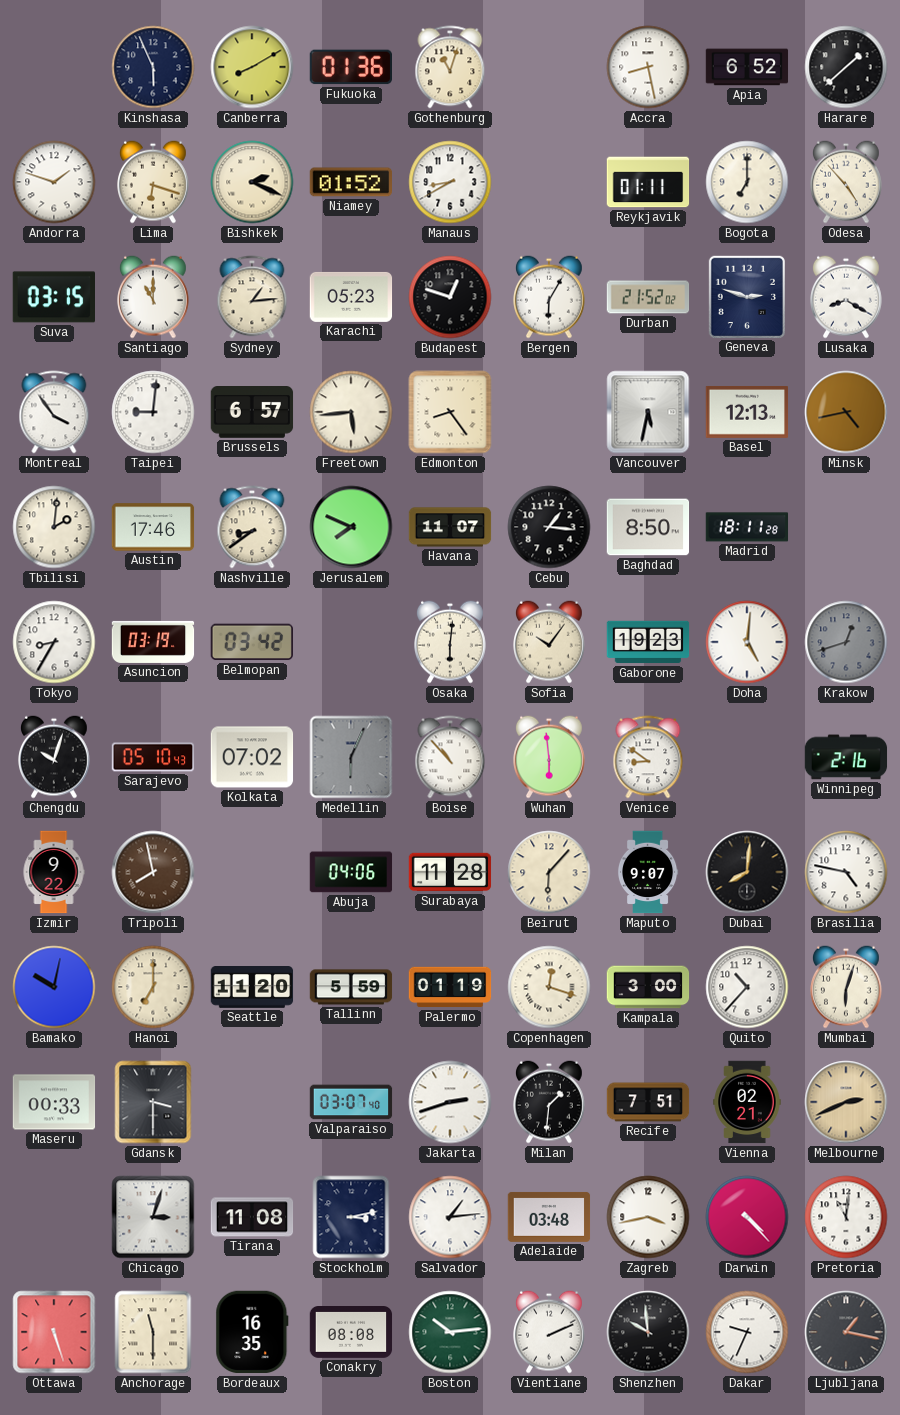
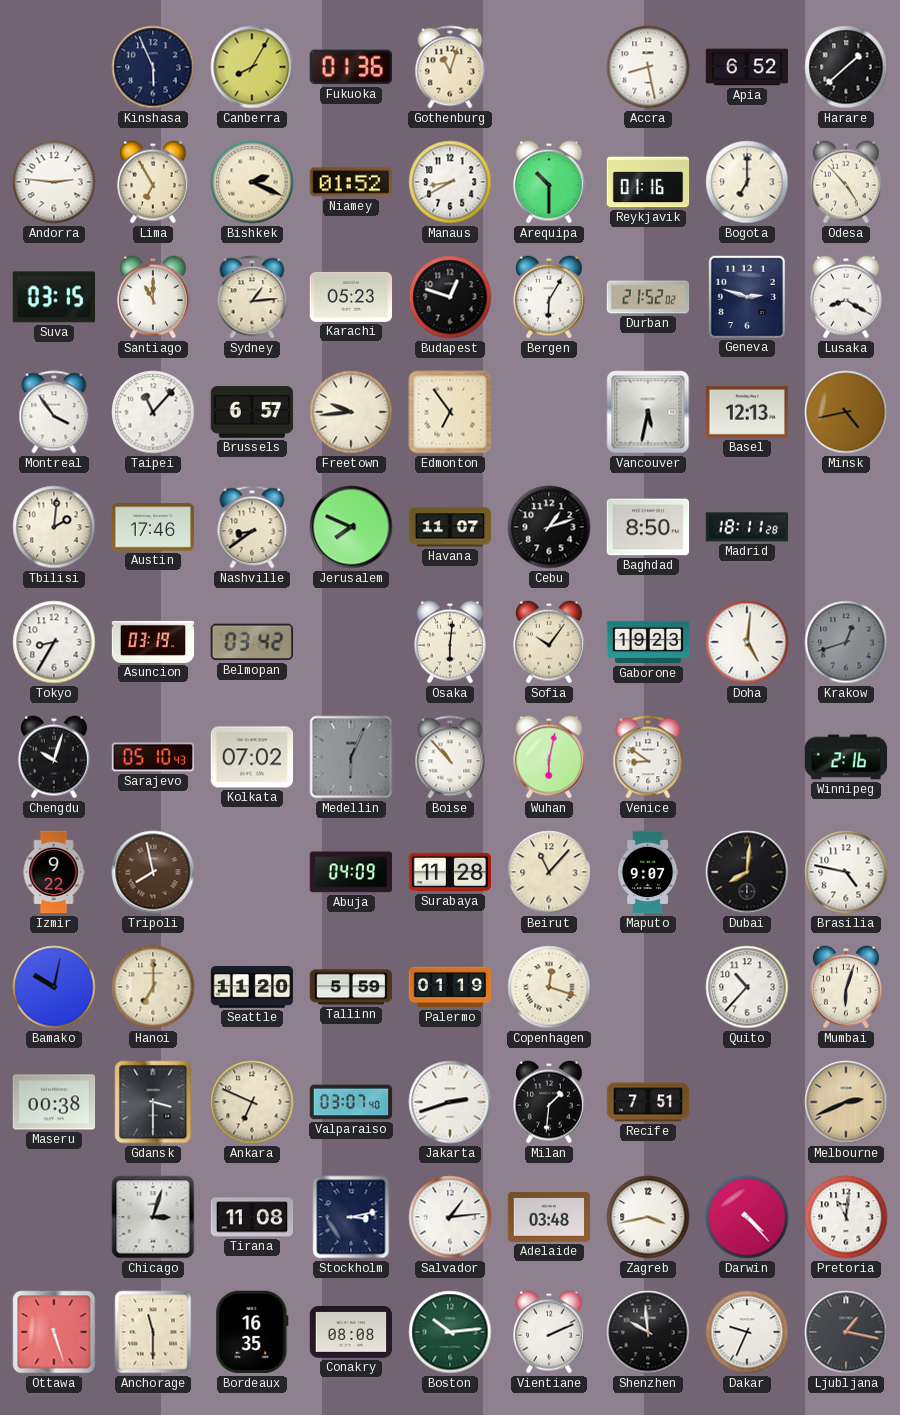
Canberra: 8:10 -> 8:05 (252, 67)
Andorra: 1:48 -> 2:46 (54, 182)
Lima: 6:18 -> 6:55 (154, 182)
Arequipa: none -> 10:30 (550, 182)
Reykjavik: 01:11 -> 01:16 (648, 182)
Taipei: 9:01 -> 11:07 (153, 412)
Freetown: 5:44 -> 9:44 (351, 412)
Edmonton: 8:24 -> 6:54 (450, 412)
Cebu: 1:16 -> 1:12 (549, 527)
Wuhan: 5:59 -> 6:02 (550, 757)
Abuja: 04:06 -> 04:09 (351, 872)
Beirut: 6:07 -> 11:07 (549, 872)
Kampala: 3:00 -> none (648, 987)
Maseru: 00:33 -> 00:38 (54, 1102)
Ankara: none -> 6:49 (252, 1102)
Vienna: 02:21 -> none (747, 1102)
